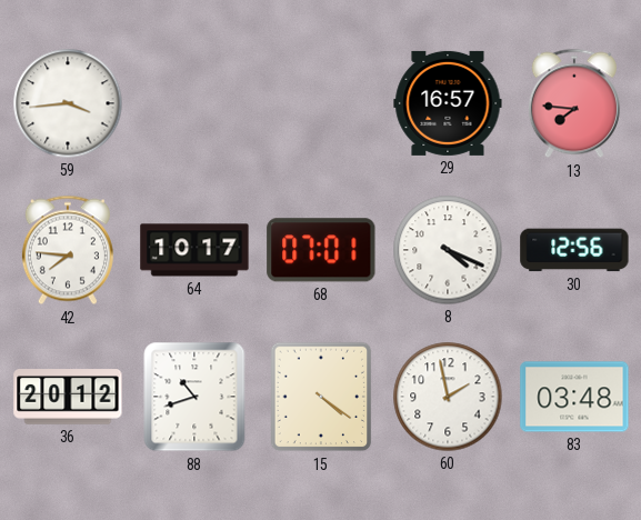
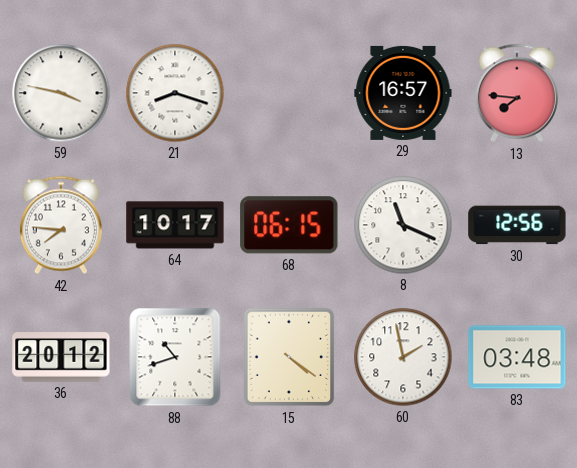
59: 3:44 -> 3:47 (61, 93)
21: none -> 8:18 (175, 93)
68: 07:01 -> 06:15 (289, 225)
8: 4:19 -> 11:19 (403, 225)
